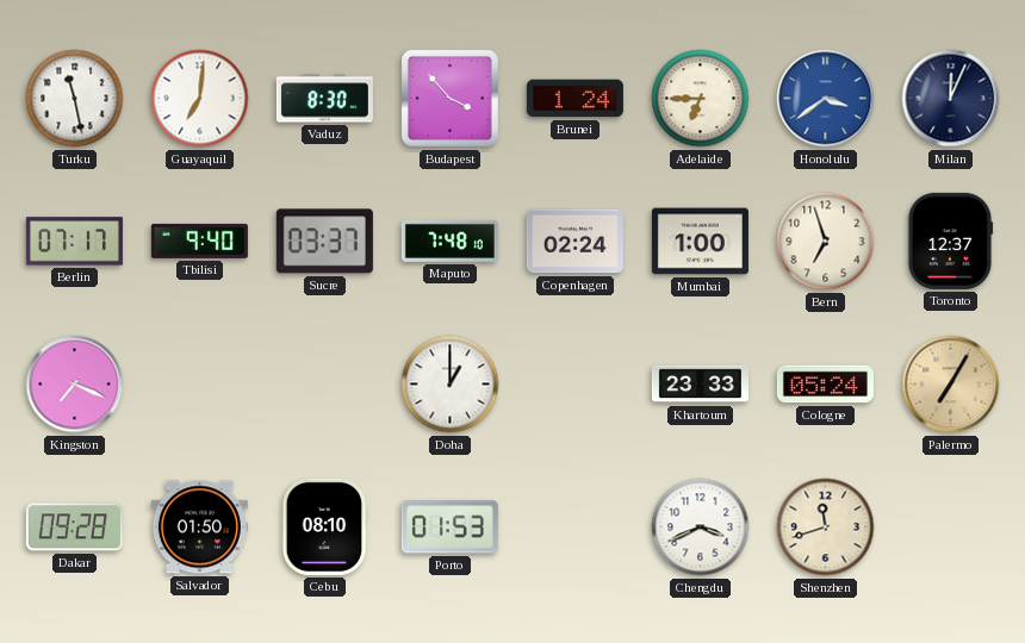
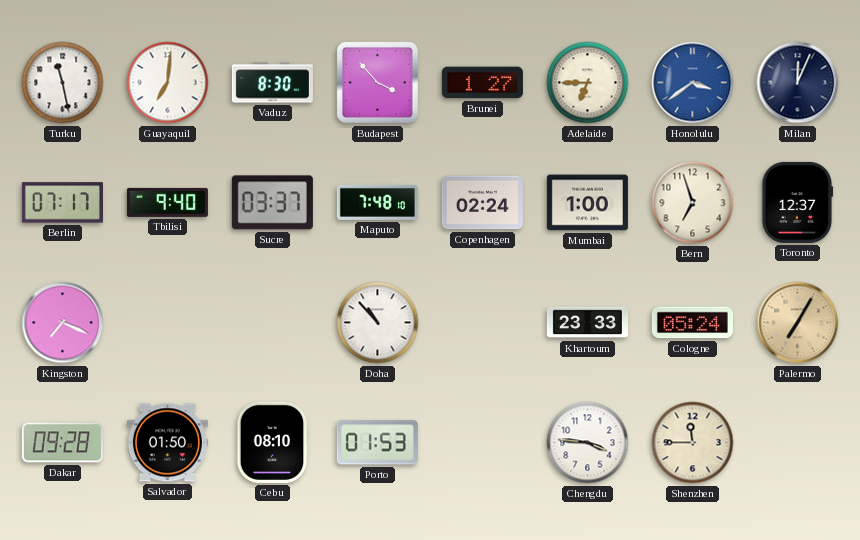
Brunei: 1:24 -> 1:27 (482, 83)
Doha: 1:00 -> 10:53 (378, 323)
Chengdu: 3:41 -> 3:46 (588, 443)
Shenzhen: 11:42 -> 11:45 (693, 443)
